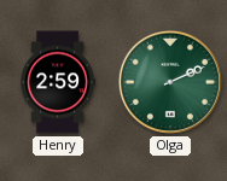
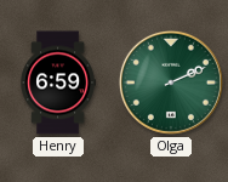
Henry: 2:59 -> 6:59 (57, 83)
